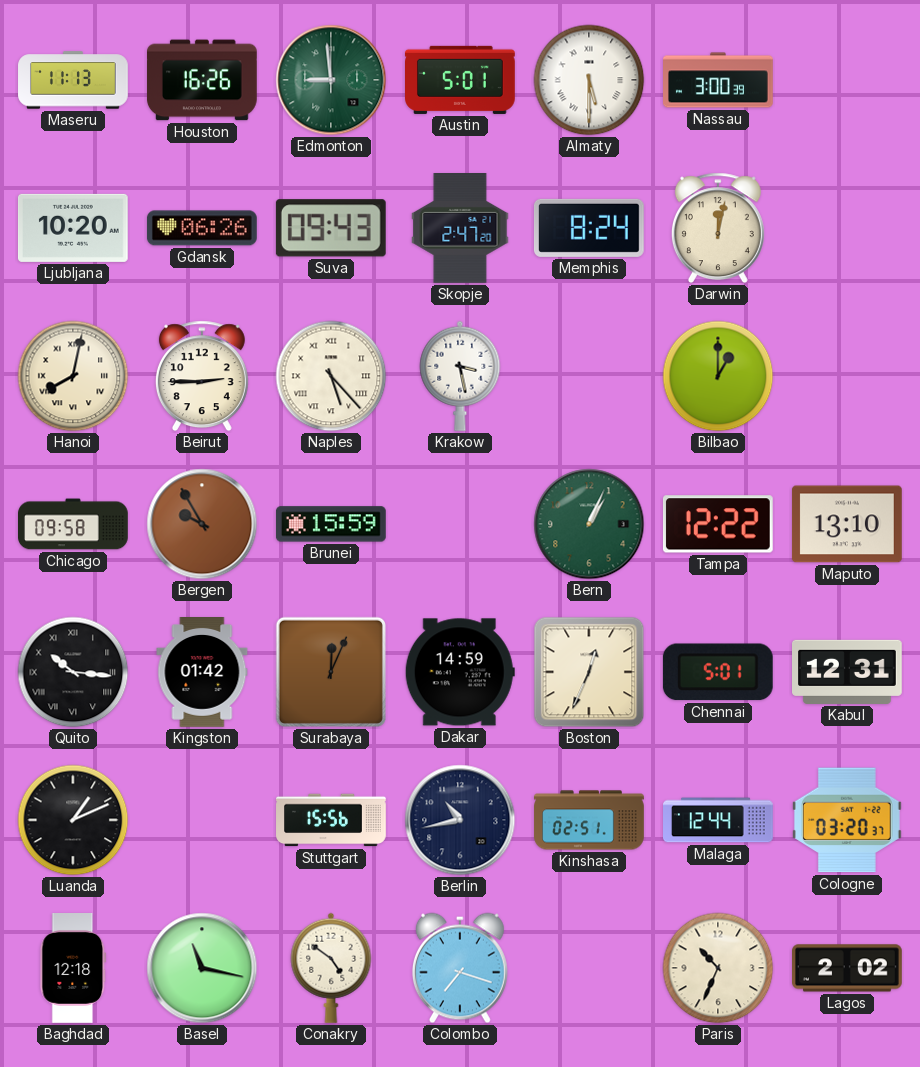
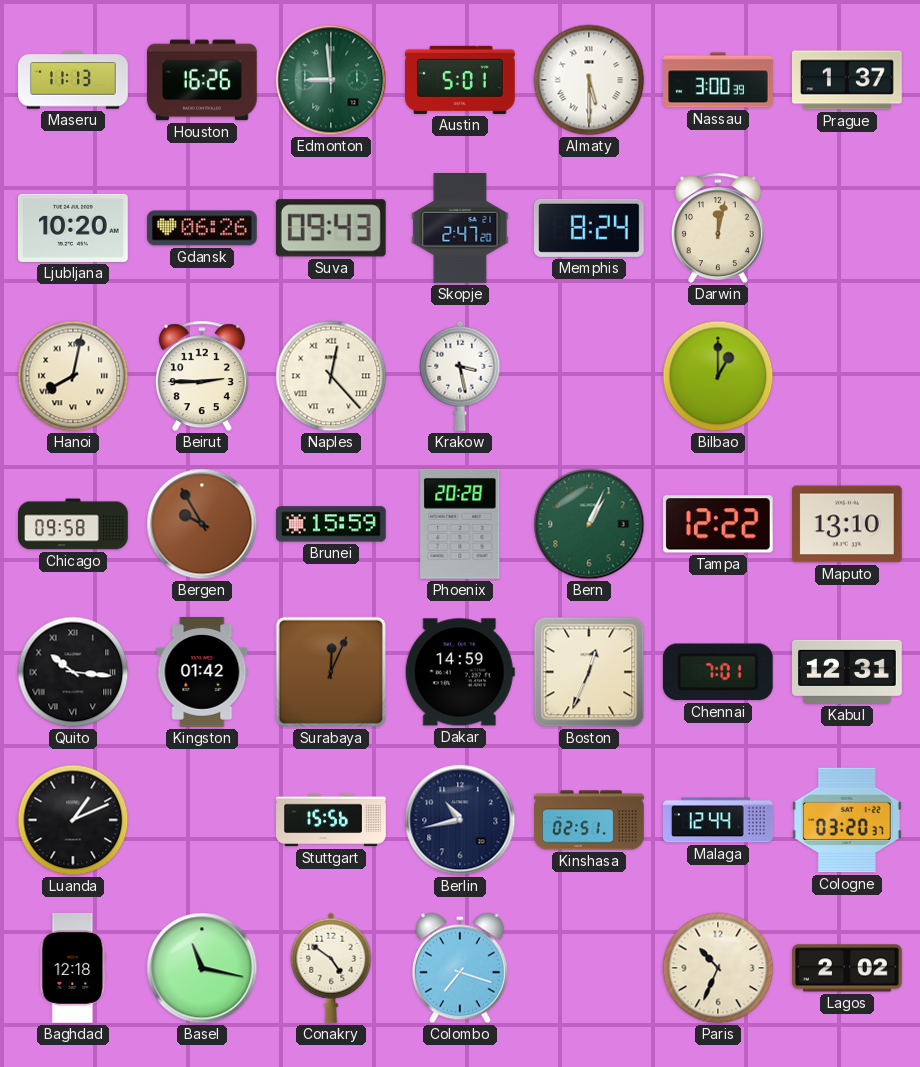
Prague: none -> 1:37 (848, 80)
Naples: 5:23 -> 12:23 (331, 376)
Phoenix: none -> 20:28 (460, 524)
Chennai: 5:01 -> 7:01 (718, 672)
